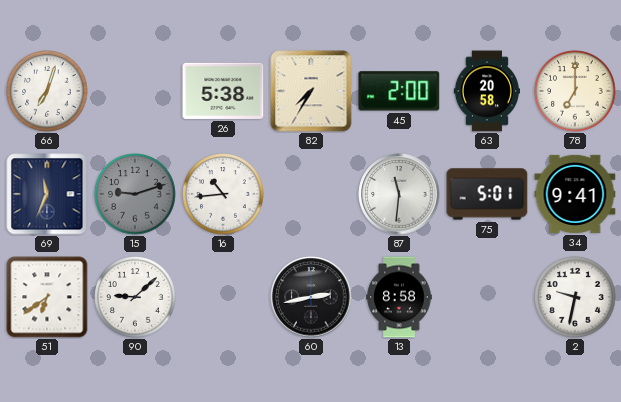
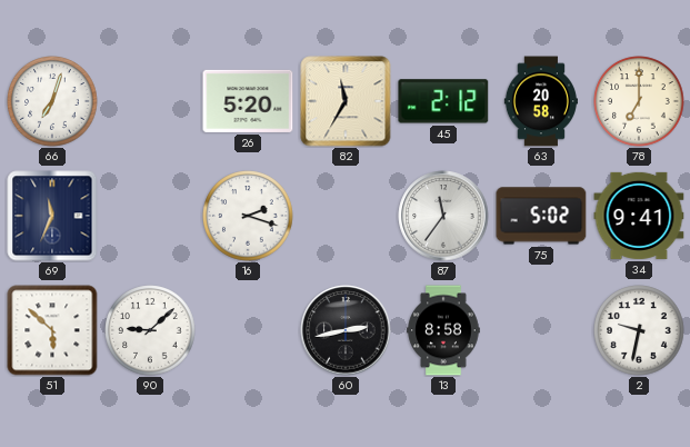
26: 5:38 -> 5:20 (248, 101)
82: 7:35 -> 11:35 (346, 101)
45: 2:00 -> 2:12 (443, 101)
15: 9:12 -> none (135, 194)
16: 10:44 -> 2:18 (248, 216)
87: 11:31 -> 11:36 (443, 216)
75: 5:01 -> 5:02 (541, 216)
51: 6:39 -> 5:52 (52, 330)
